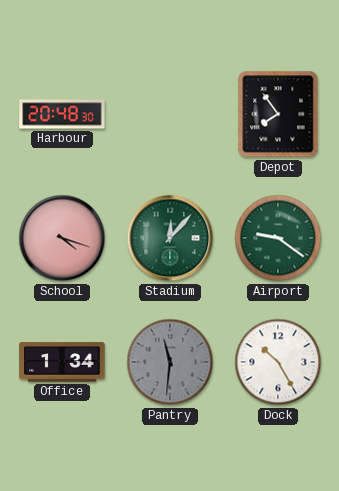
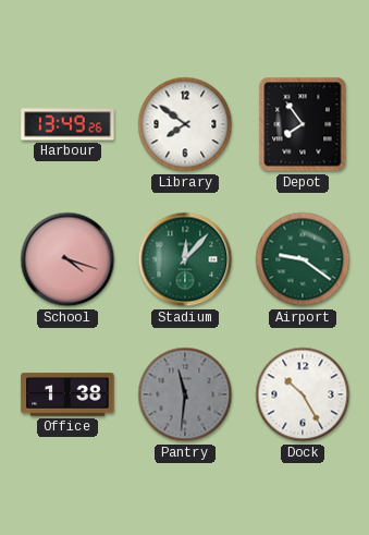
Harbour: 20:48 -> 13:49 (67, 124)
Library: none -> 7:51 (185, 124)
Office: 1:34 -> 1:38 (67, 394)
